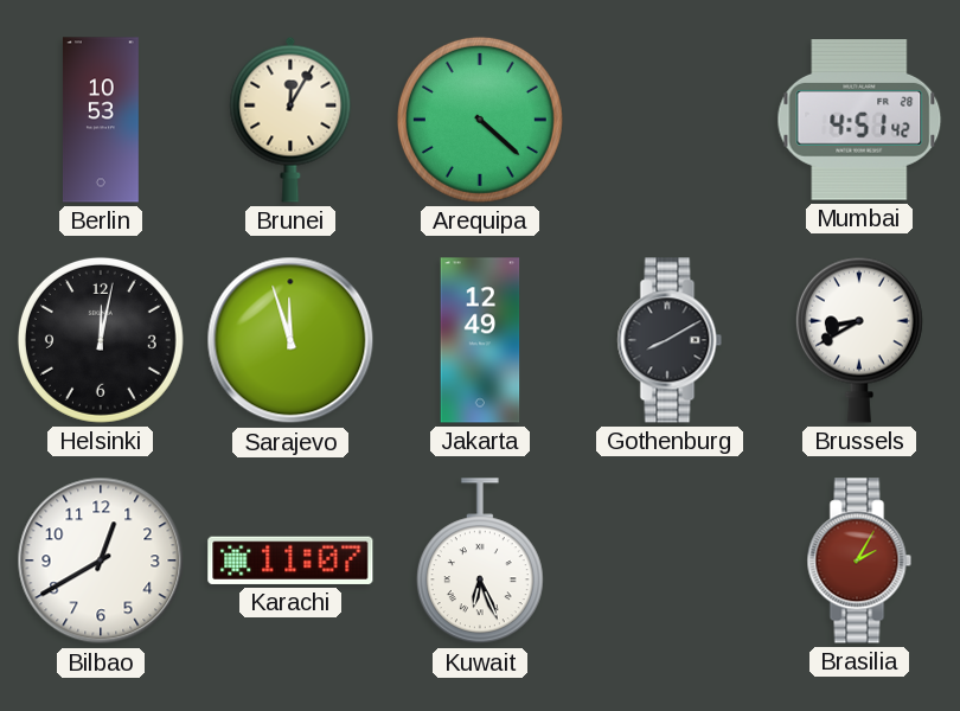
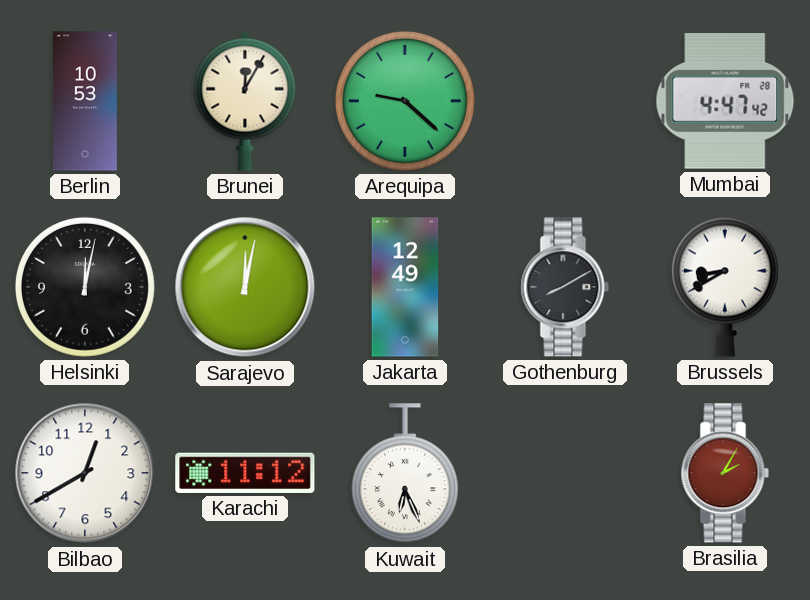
Arequipa: 4:22 -> 9:22 (405, 101)
Mumbai: 4:51 -> 4:47 (725, 102)
Sarajevo: 11:57 -> 12:02 (245, 287)
Karachi: 11:07 -> 11:12 (245, 473)
